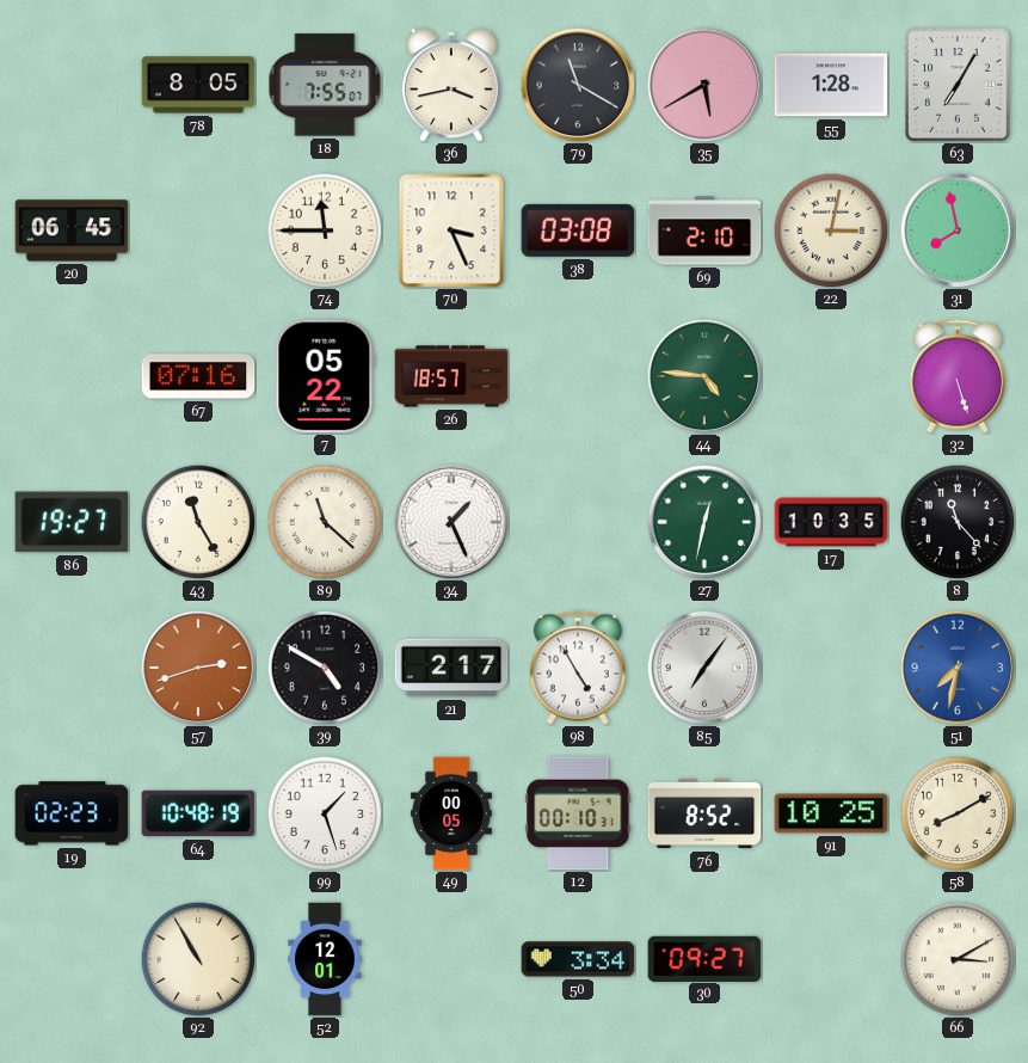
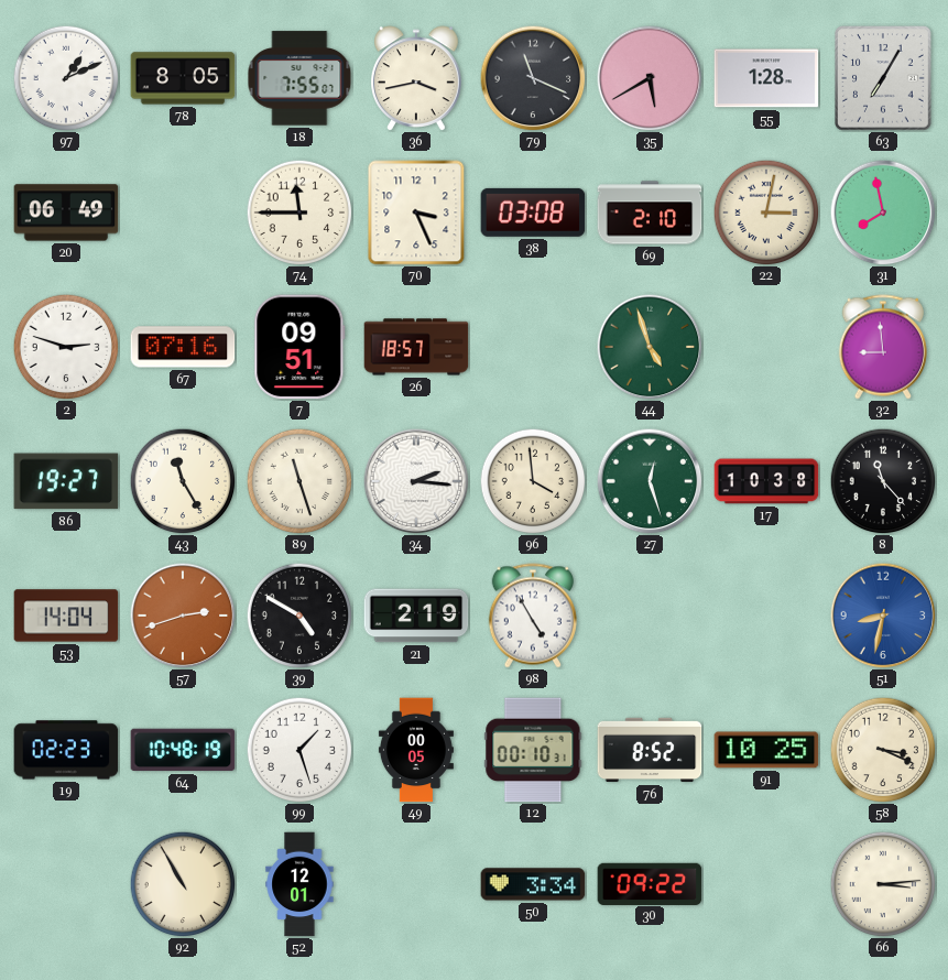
97: none -> 1:11 (66, 78)
79: 11:20 -> 11:19 (533, 78)
20: 06:45 -> 06:49 (66, 213)
2: none -> 2:48 (66, 347)
7: 05:22 -> 09:51 (299, 347)
44: 4:46 -> 4:57 (650, 347)
32: 5:27 -> 8:59 (883, 347)
89: 11:22 -> 11:27 (299, 481)
34: 1:26 -> 2:16 (416, 481)
96: none -> 3:59 (533, 481)
27: 12:32 -> 12:27 (650, 481)
17: 10:35 -> 10:38 (766, 481)
53: none -> 14:04 (66, 616)
21: 2:17 -> 2:19 (416, 616)
85: 7:06 -> none (704, 668)
51: 7:32 -> 8:32 (883, 616)
58: 8:10 -> 3:19 (883, 750)
30: 09:27 -> 09:22 (650, 883)
66: 3:10 -> 3:14 (883, 884)
